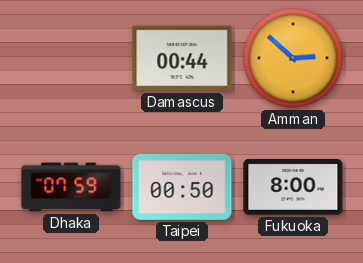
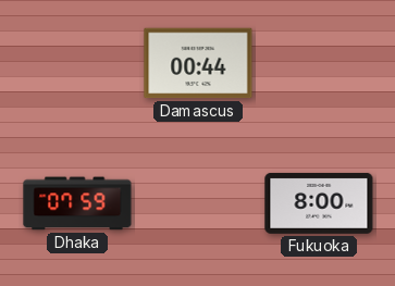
Amman: 2:52 -> none (293, 58)
Taipei: 00:50 -> none (182, 188)
